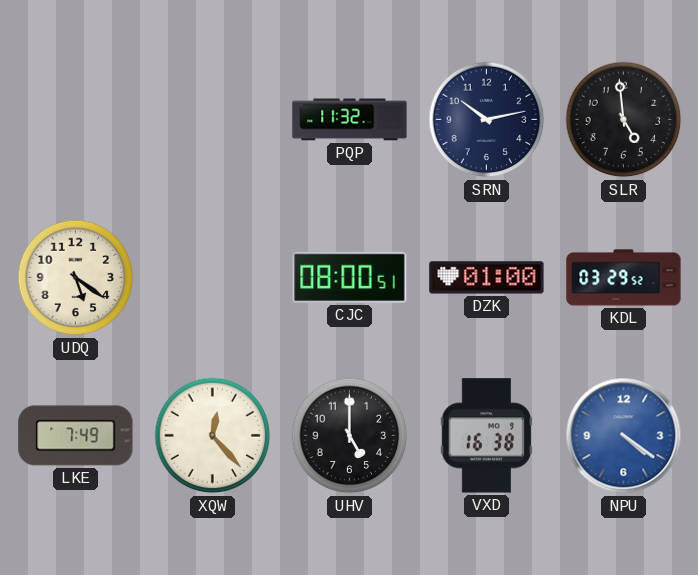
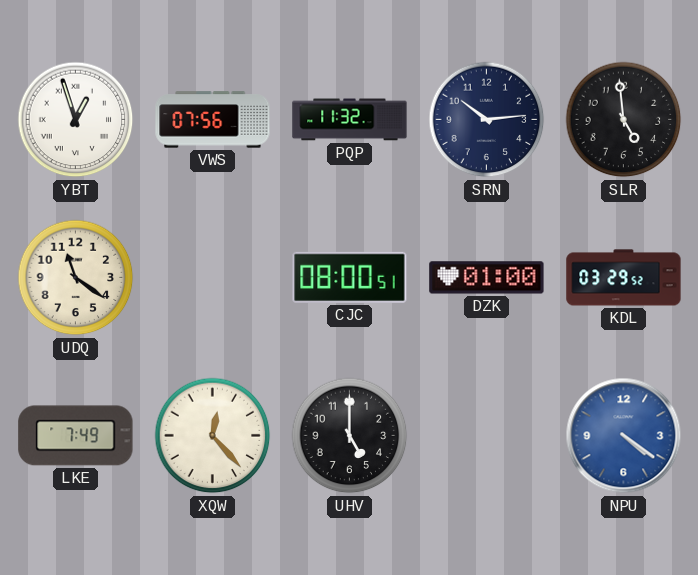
YBT: none -> 12:57 (76, 120)
VWS: none -> 07:56 (213, 120)
SRN: 10:13 -> 10:14 (487, 120)
UDQ: 5:21 -> 11:21 (76, 278)
VXD: 16:38 -> none (486, 436)
